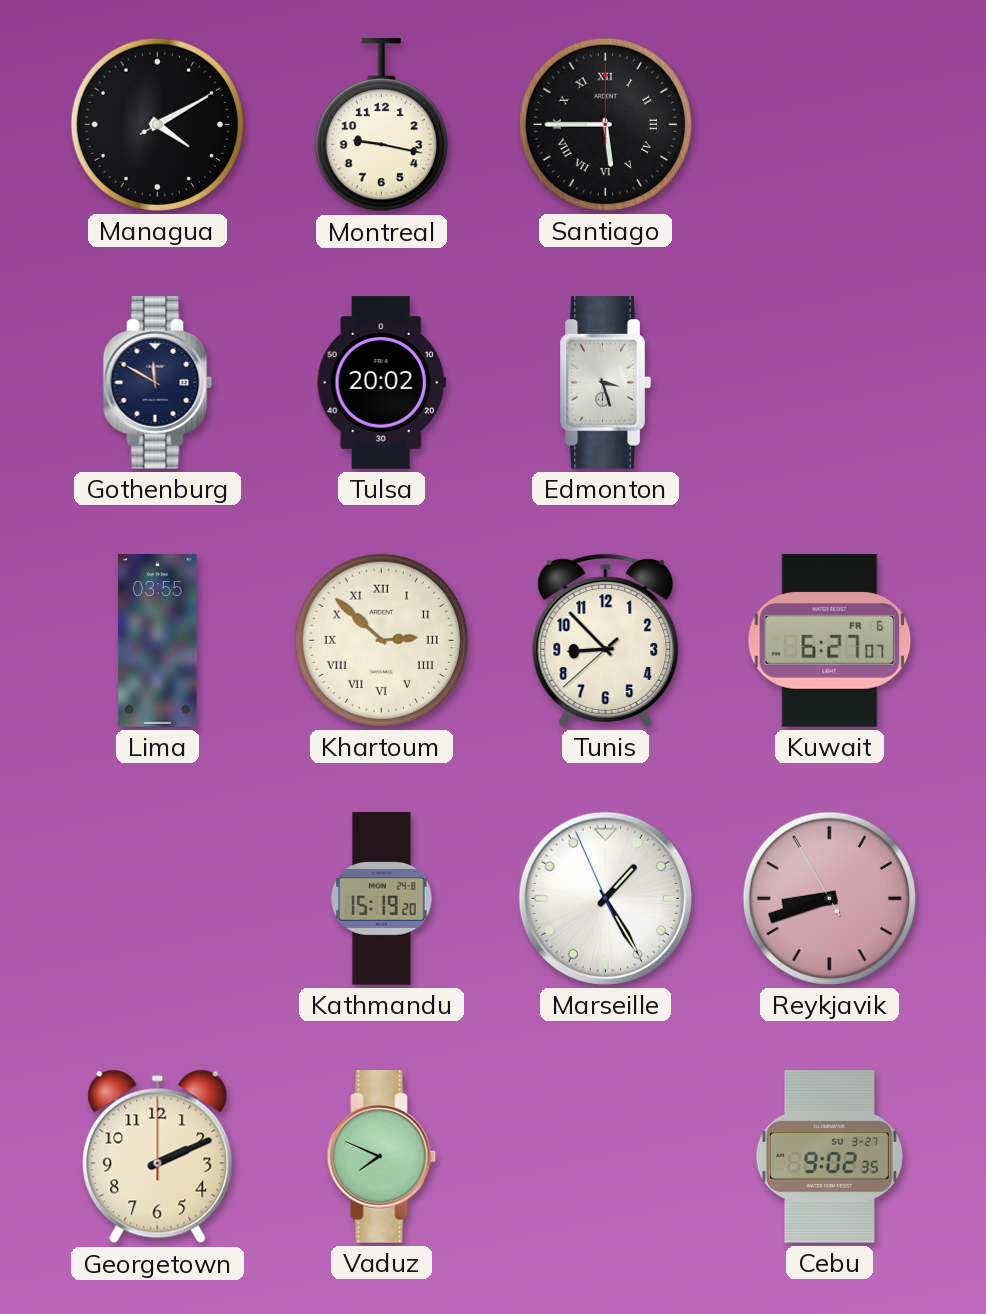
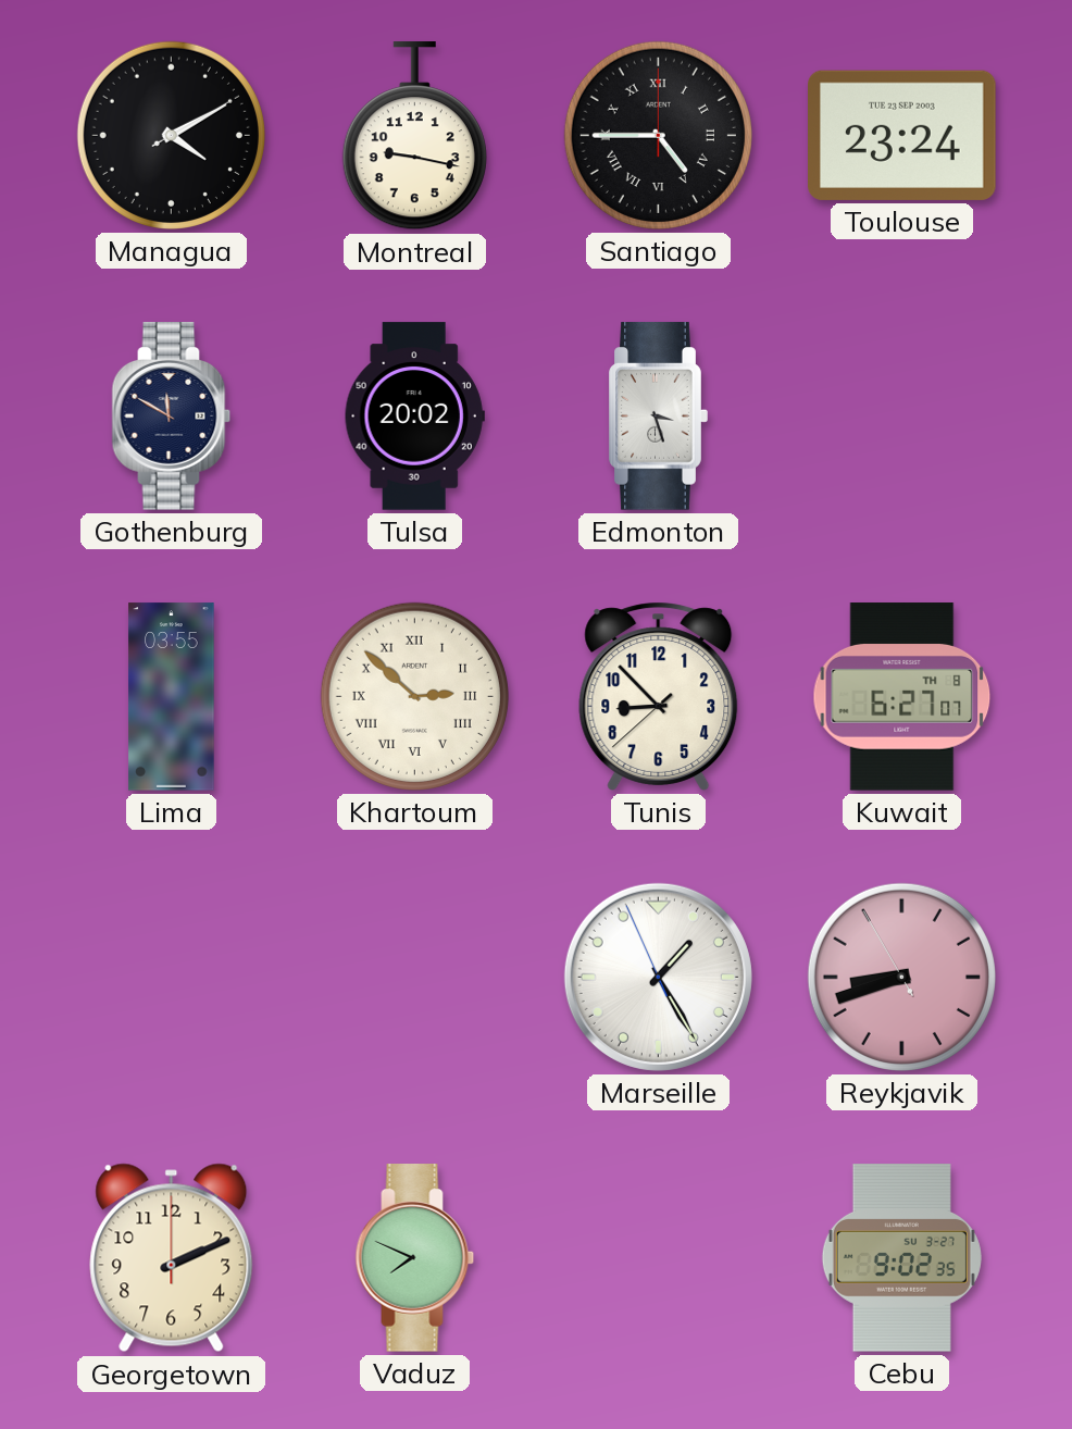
Santiago: 5:45 -> 4:45 (658, 135)
Toulouse: none -> 23:24 (902, 135)
Kuwait date: FR 6 -> TH 8 (902, 697)
Kathmandu: 15:19 -> none (382, 899)
